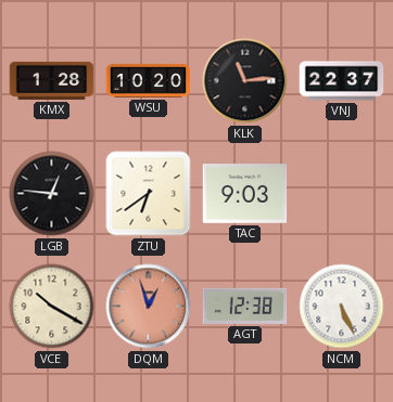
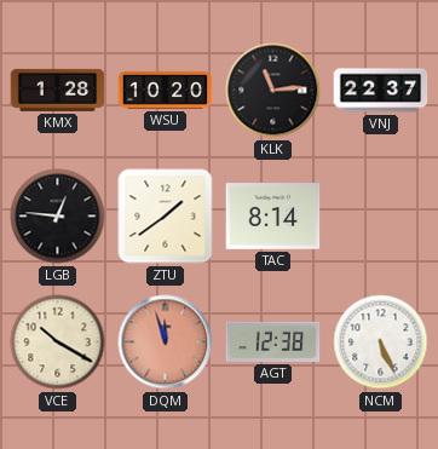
ZTU: 6:39 -> 1:39 (166, 217)
TAC: 9:03 -> 8:14 (273, 217)
DQM: 12:57 -> 11:57 (166, 342)
